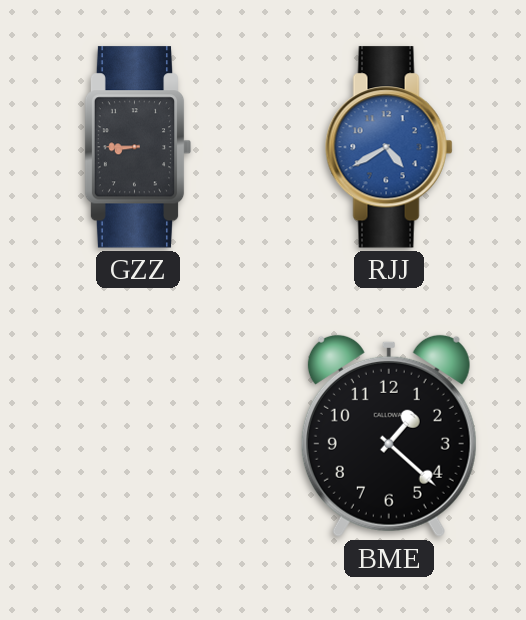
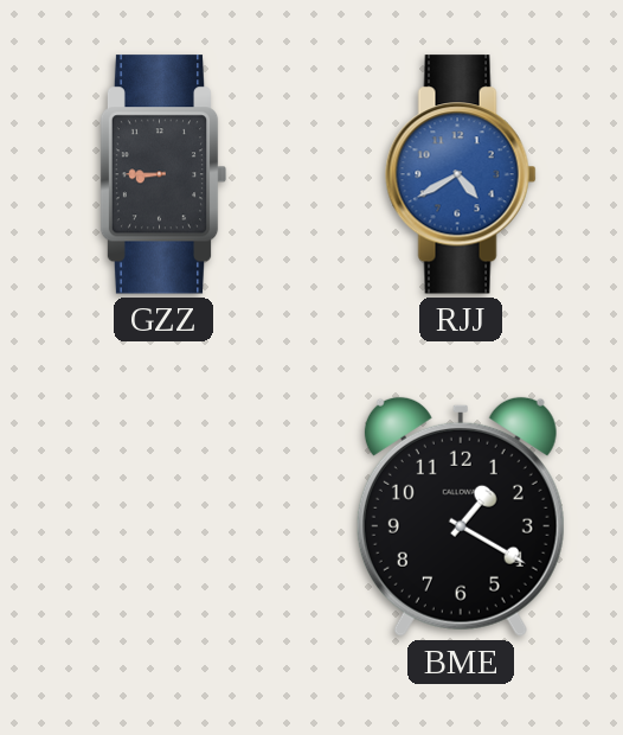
BME: 1:22 -> 1:20 (461, 517)
